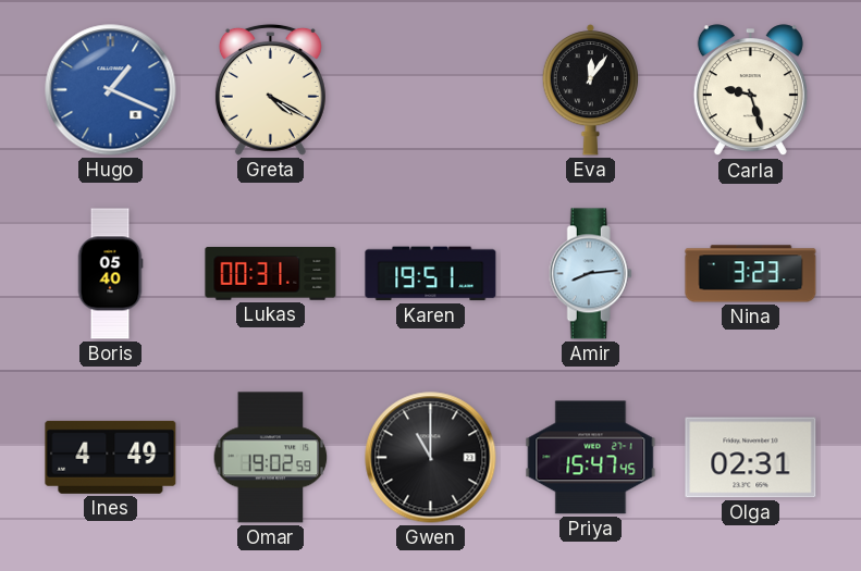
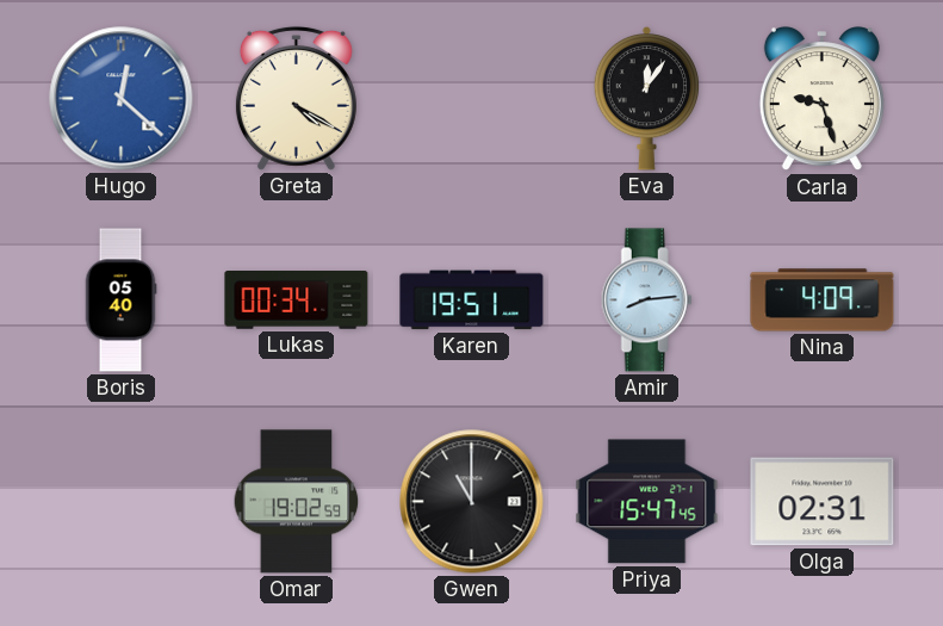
Hugo: 1:19 -> 12:22 (122, 99)
Lukas: 00:31 -> 00:34 (297, 300)
Nina: 3:23 -> 4:09 (823, 300)
Ines: 4:49 -> none (111, 457)
